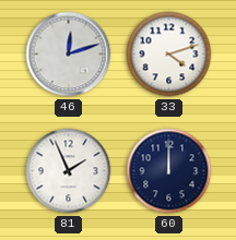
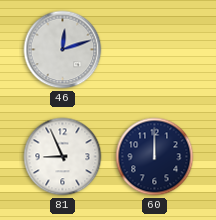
33: 4:12 -> none (169, 55)
81: 1:56 -> 8:56 (63, 157)
